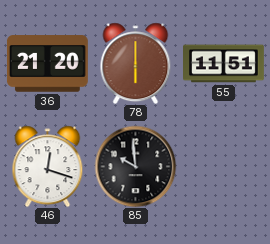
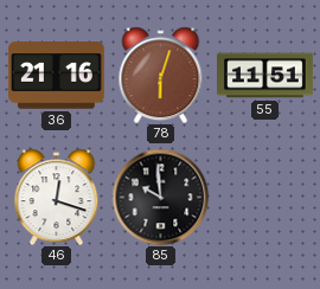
36: 21:20 -> 21:16 (56, 76)
78: 6:00 -> 6:03 (161, 75)
